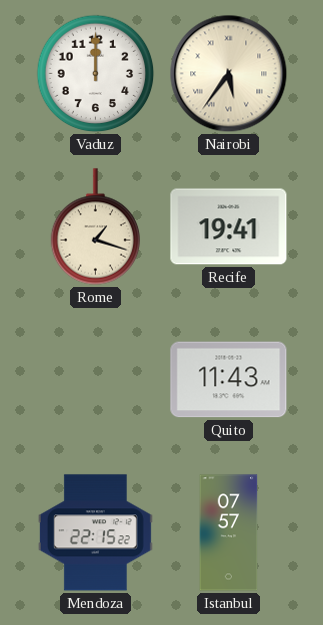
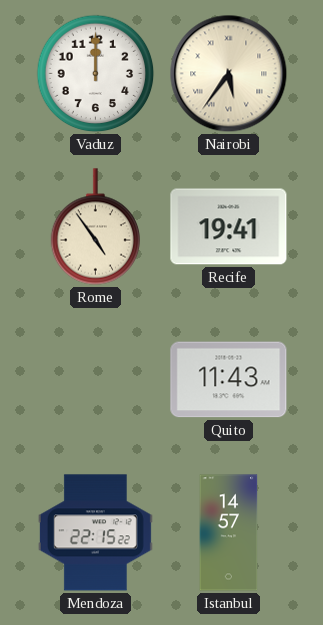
Rome: 1:18 -> 4:54 (96, 227)
Istanbul: 07:57 -> 14:57 (229, 533)
